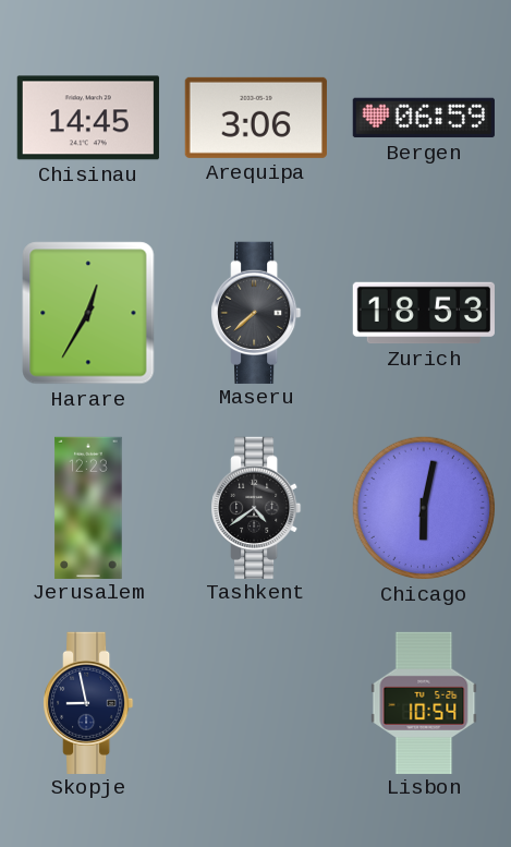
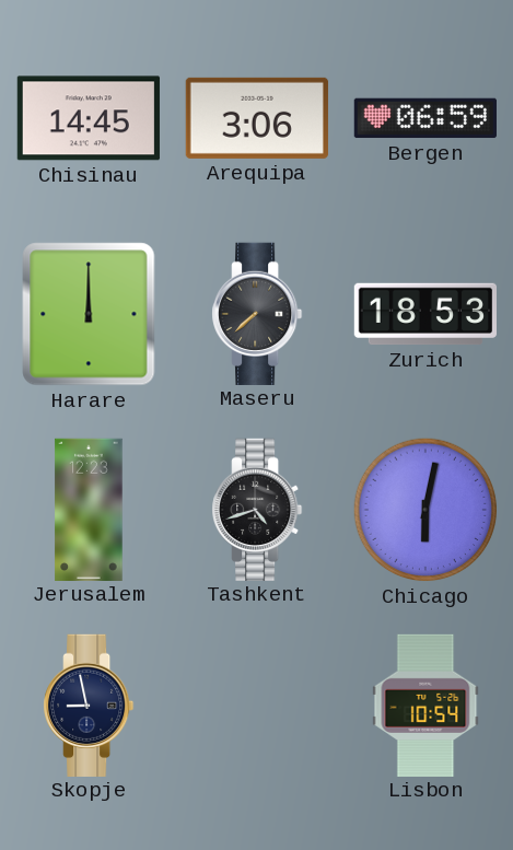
Harare: 12:35 -> 12:00 (89, 314)
Tashkent: 4:39 -> 4:42 (257, 509)
